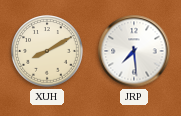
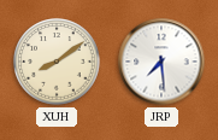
XUH: 8:10 -> 8:09 (57, 62)
